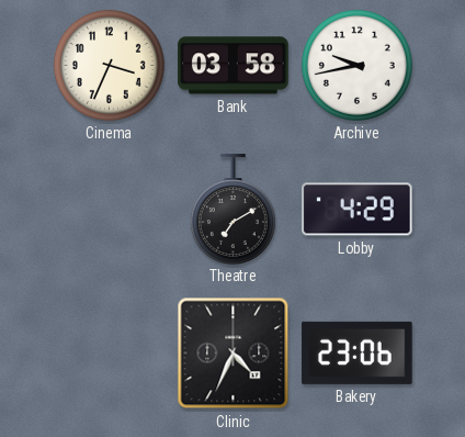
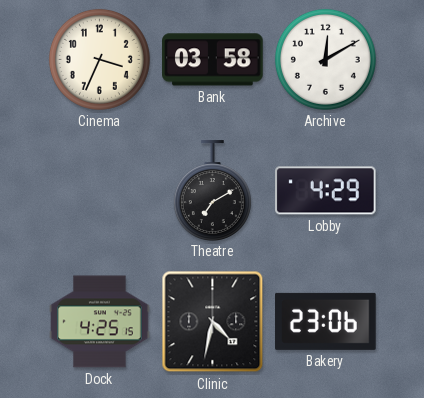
Archive: 9:43 -> 12:10 (325, 59)
Dock: none -> 4:25 (100, 322)
Clinic: 4:34 -> 4:32 (213, 322)
